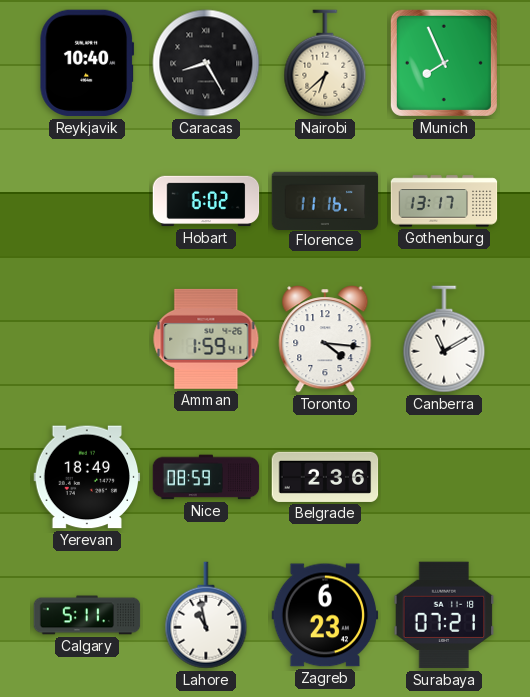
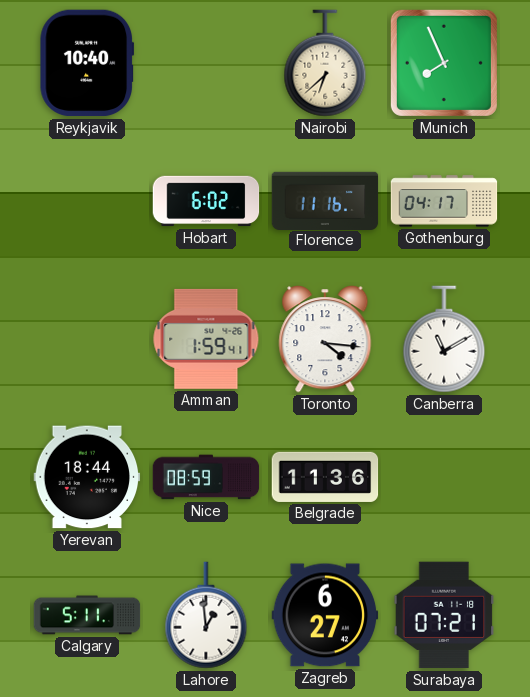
Caracas: 8:25 -> none (206, 63)
Gothenburg: 13:17 -> 04:17 (444, 201)
Yerevan: 18:49 -> 18:44 (87, 477)
Belgrade: 2:36 -> 11:36 (325, 477)
Lahore: 10:58 -> 12:59 (206, 615)
Zagreb: 6:23 -> 6:27 (325, 615)
